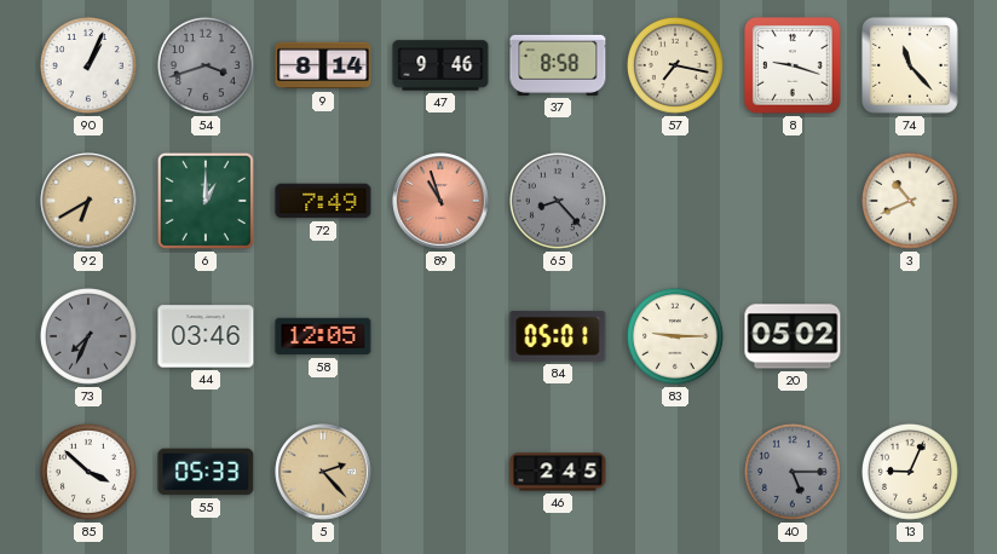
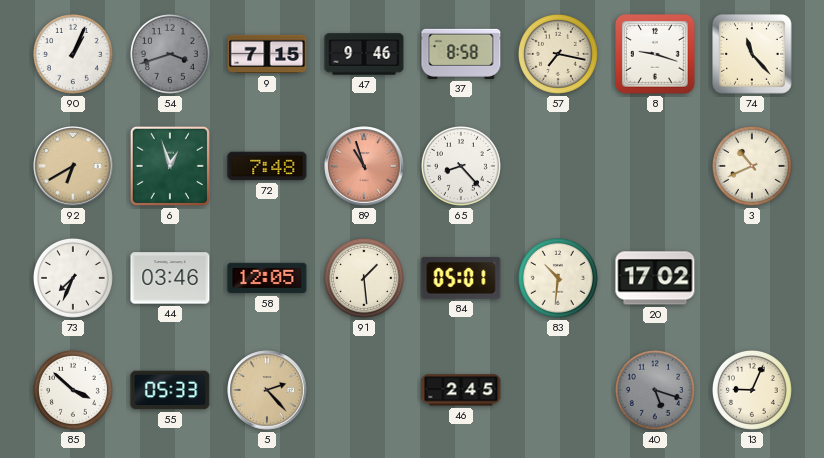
9: 8:14 -> 7:15 (267, 54)
6: 1:00 -> 12:57 (170, 166)
72: 7:49 -> 7:48 (267, 166)
65 dial: grey -> white (461, 166)
73 dial: grey -> white (73, 278)
91: none -> 1:29 (364, 278)
83: 9:15 -> 10:31 (558, 278)
20: 05:02 -> 17:02 (655, 278)
40: 5:15 -> 5:18 (655, 390)
